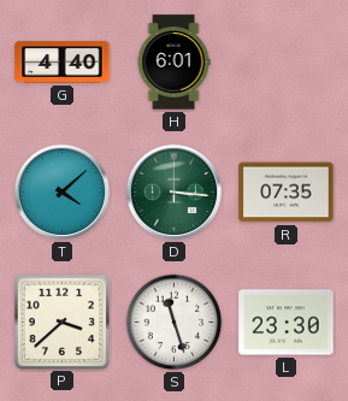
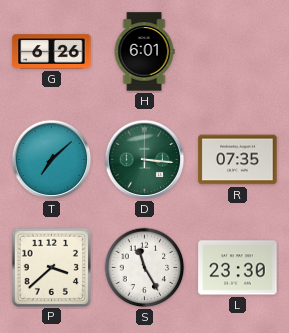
G: 4:40 -> 6:26 (52, 52)
T: 4:08 -> 7:08 (52, 160)
S: 11:27 -> 11:25 (145, 268)
